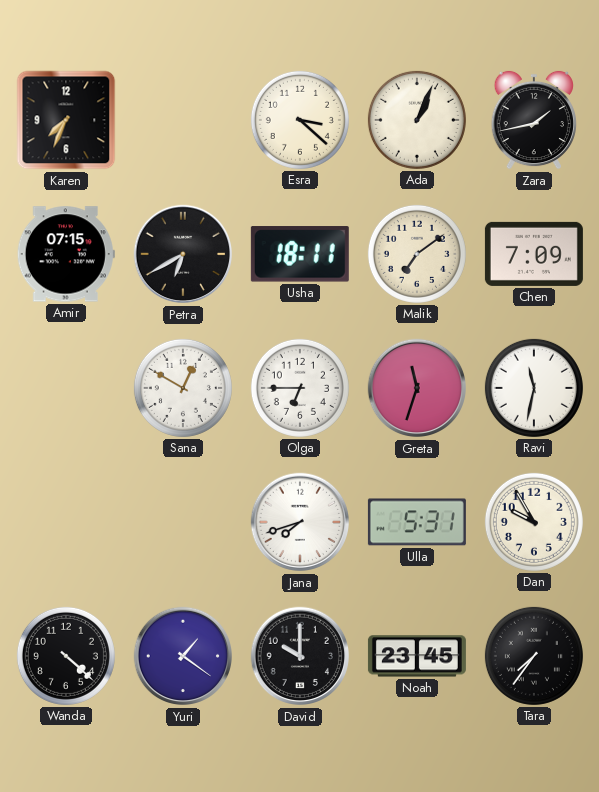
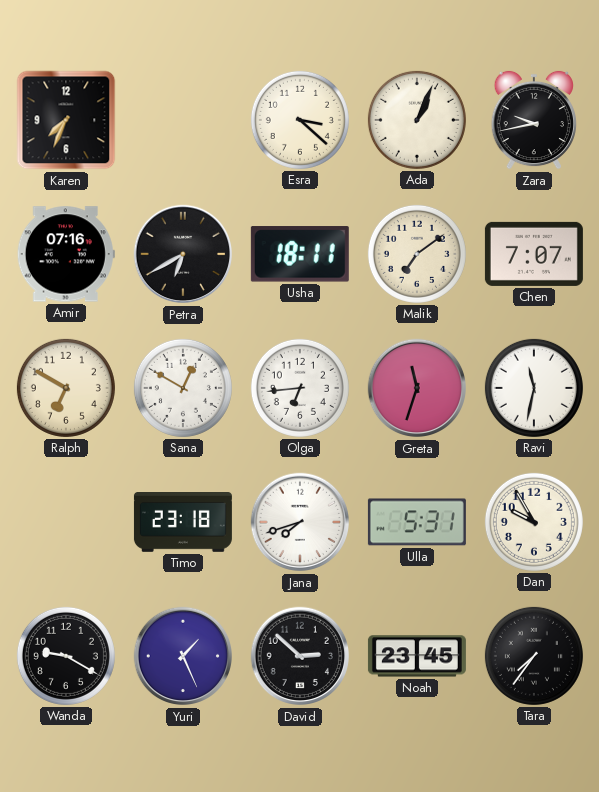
Zara: 1:43 -> 9:43 (534, 120)
Amir: 07:15 -> 07:16 (66, 254)
Chen: 7:09 -> 7:07 (534, 254)
Ralph: none -> 6:50 (66, 388)
Olga: 6:45 -> 6:44 (300, 388)
Timo: none -> 23:18 (183, 523)
Wanda: 4:22 -> 9:20 (66, 656)
Yuri: 1:21 -> 1:26 (183, 656)
David: 10:00 -> 2:52 (300, 656)
